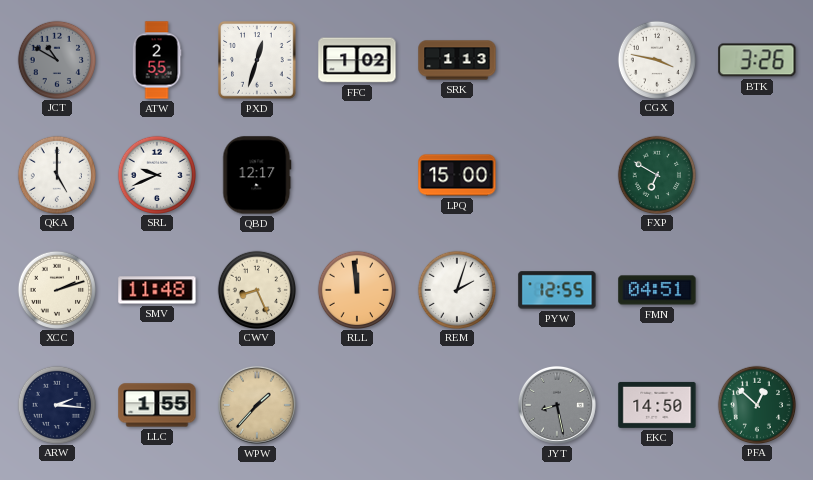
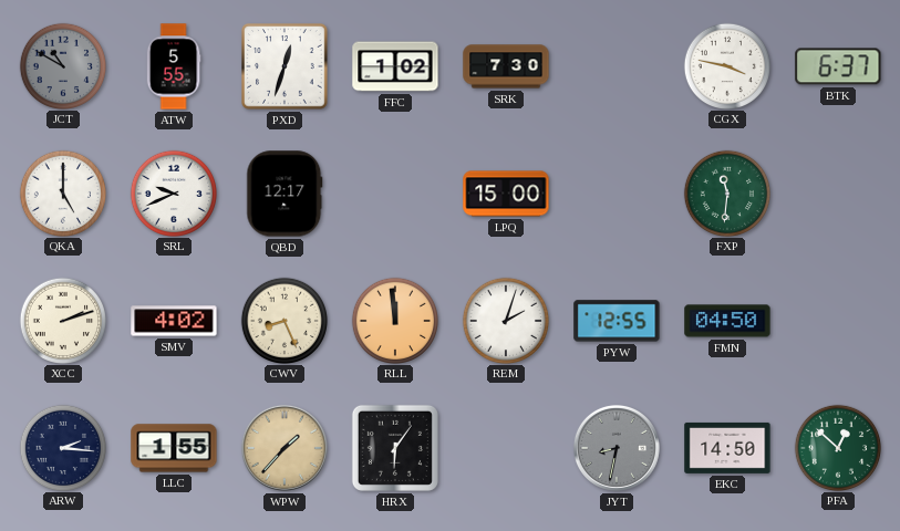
ATW: 2:55 -> 5:55 (174, 66)
SRK: 1:13 -> 7:30 (506, 66)
BTK: 3:26 -> 6:37 (838, 66)
FXP: 6:50 -> 11:31 (726, 192)
SMV: 11:48 -> 4:02 (174, 321)
FMN: 04:51 -> 04:50 (727, 321)
HRX: none -> 6:06 (395, 448)
JYT: 8:28 -> 8:32 (617, 448)
